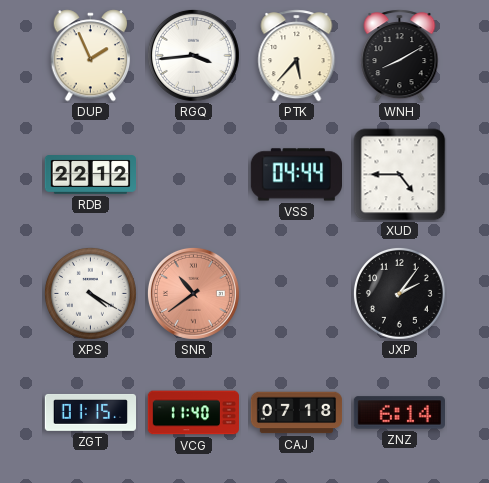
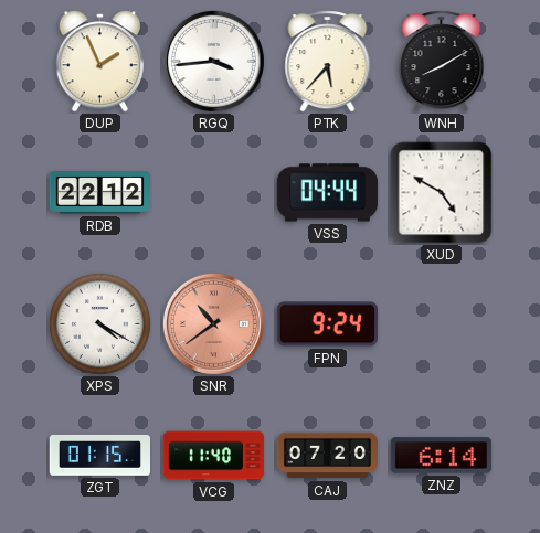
XUD: 4:45 -> 4:50 (442, 193)
FPN: none -> 9:24 (327, 324)
JXP: 2:06 -> none (399, 293)
CAJ: 07:18 -> 07:20 (328, 456)
